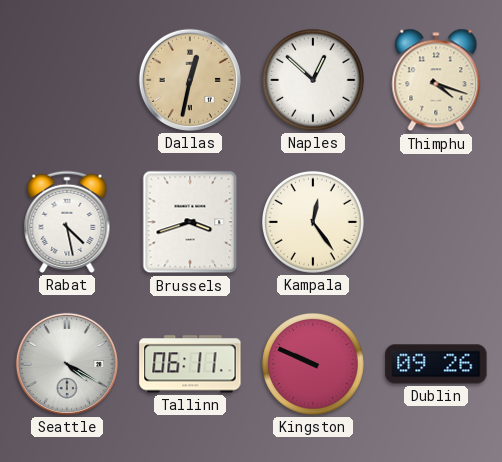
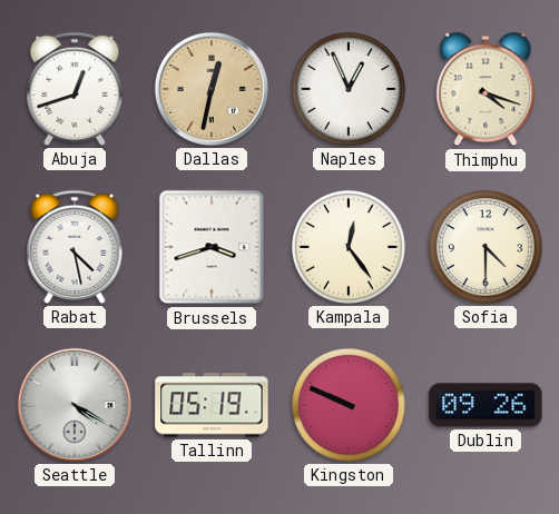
Abuja: none -> 12:42 (75, 89)
Naples: 12:52 -> 12:56 (350, 90)
Sofia: none -> 4:30 (487, 248)
Tallinn: 06:11 -> 05:19 (212, 405)
